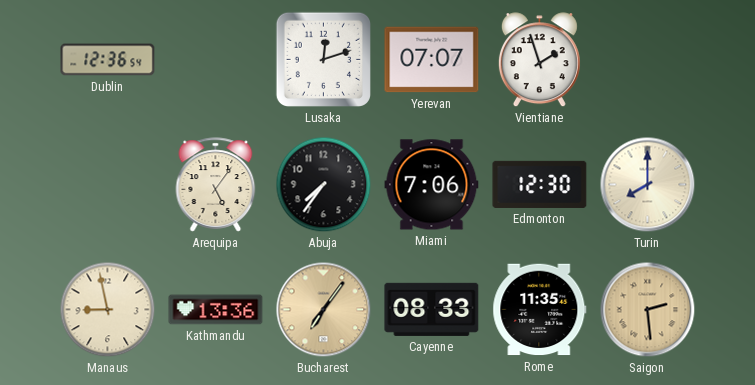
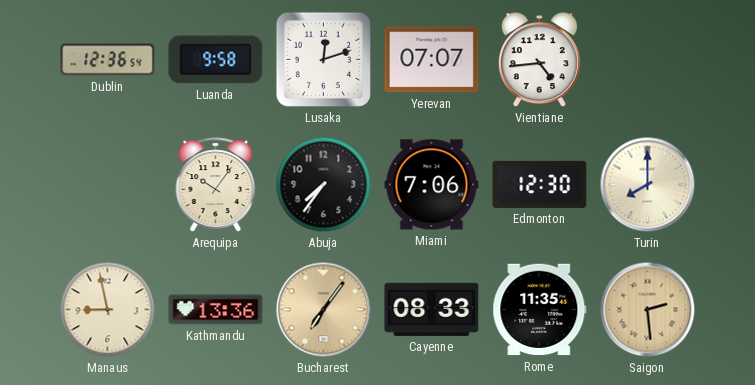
Luanda: none -> 9:58 (216, 60)
Vientiane: 1:57 -> 4:44 (539, 60)
Arequipa: 5:06 -> 10:06 (216, 185)
